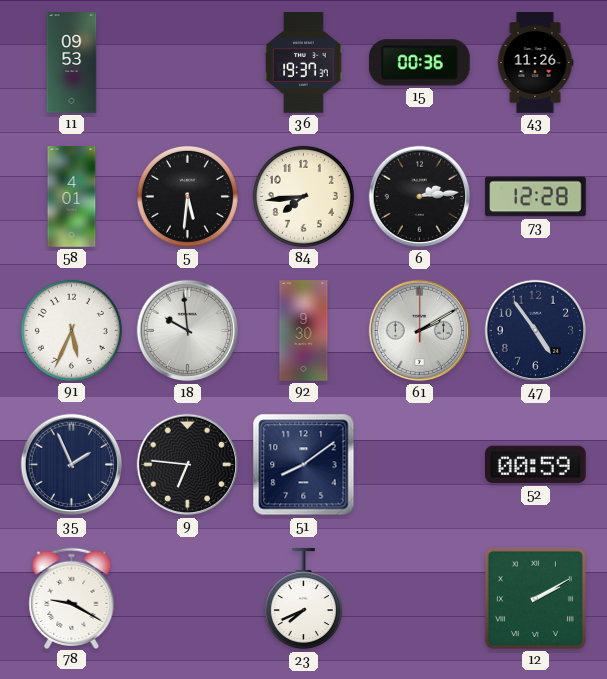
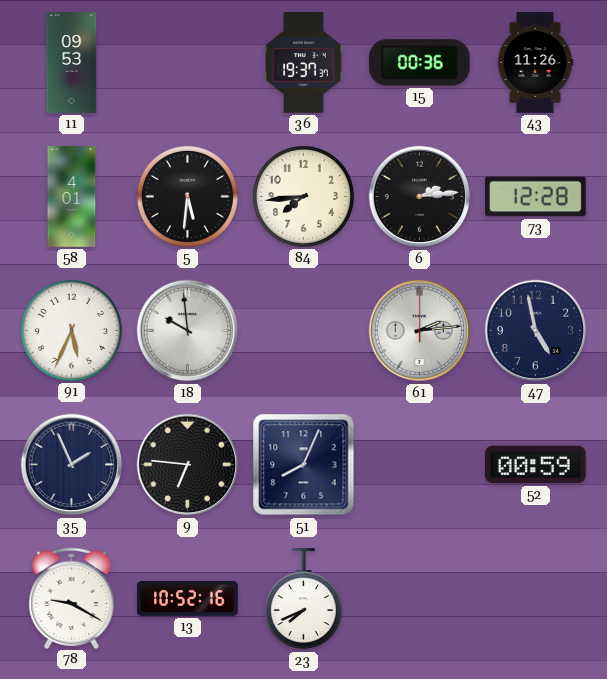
92: 9:30 -> none (304, 331)
61: 2:10 -> 2:14 (420, 331)
47: 4:54 -> 4:58 (536, 331)
51: 8:09 -> 8:04 (304, 465)
13: none -> 10:52 (188, 599)
12: 2:10 -> none (535, 598)
